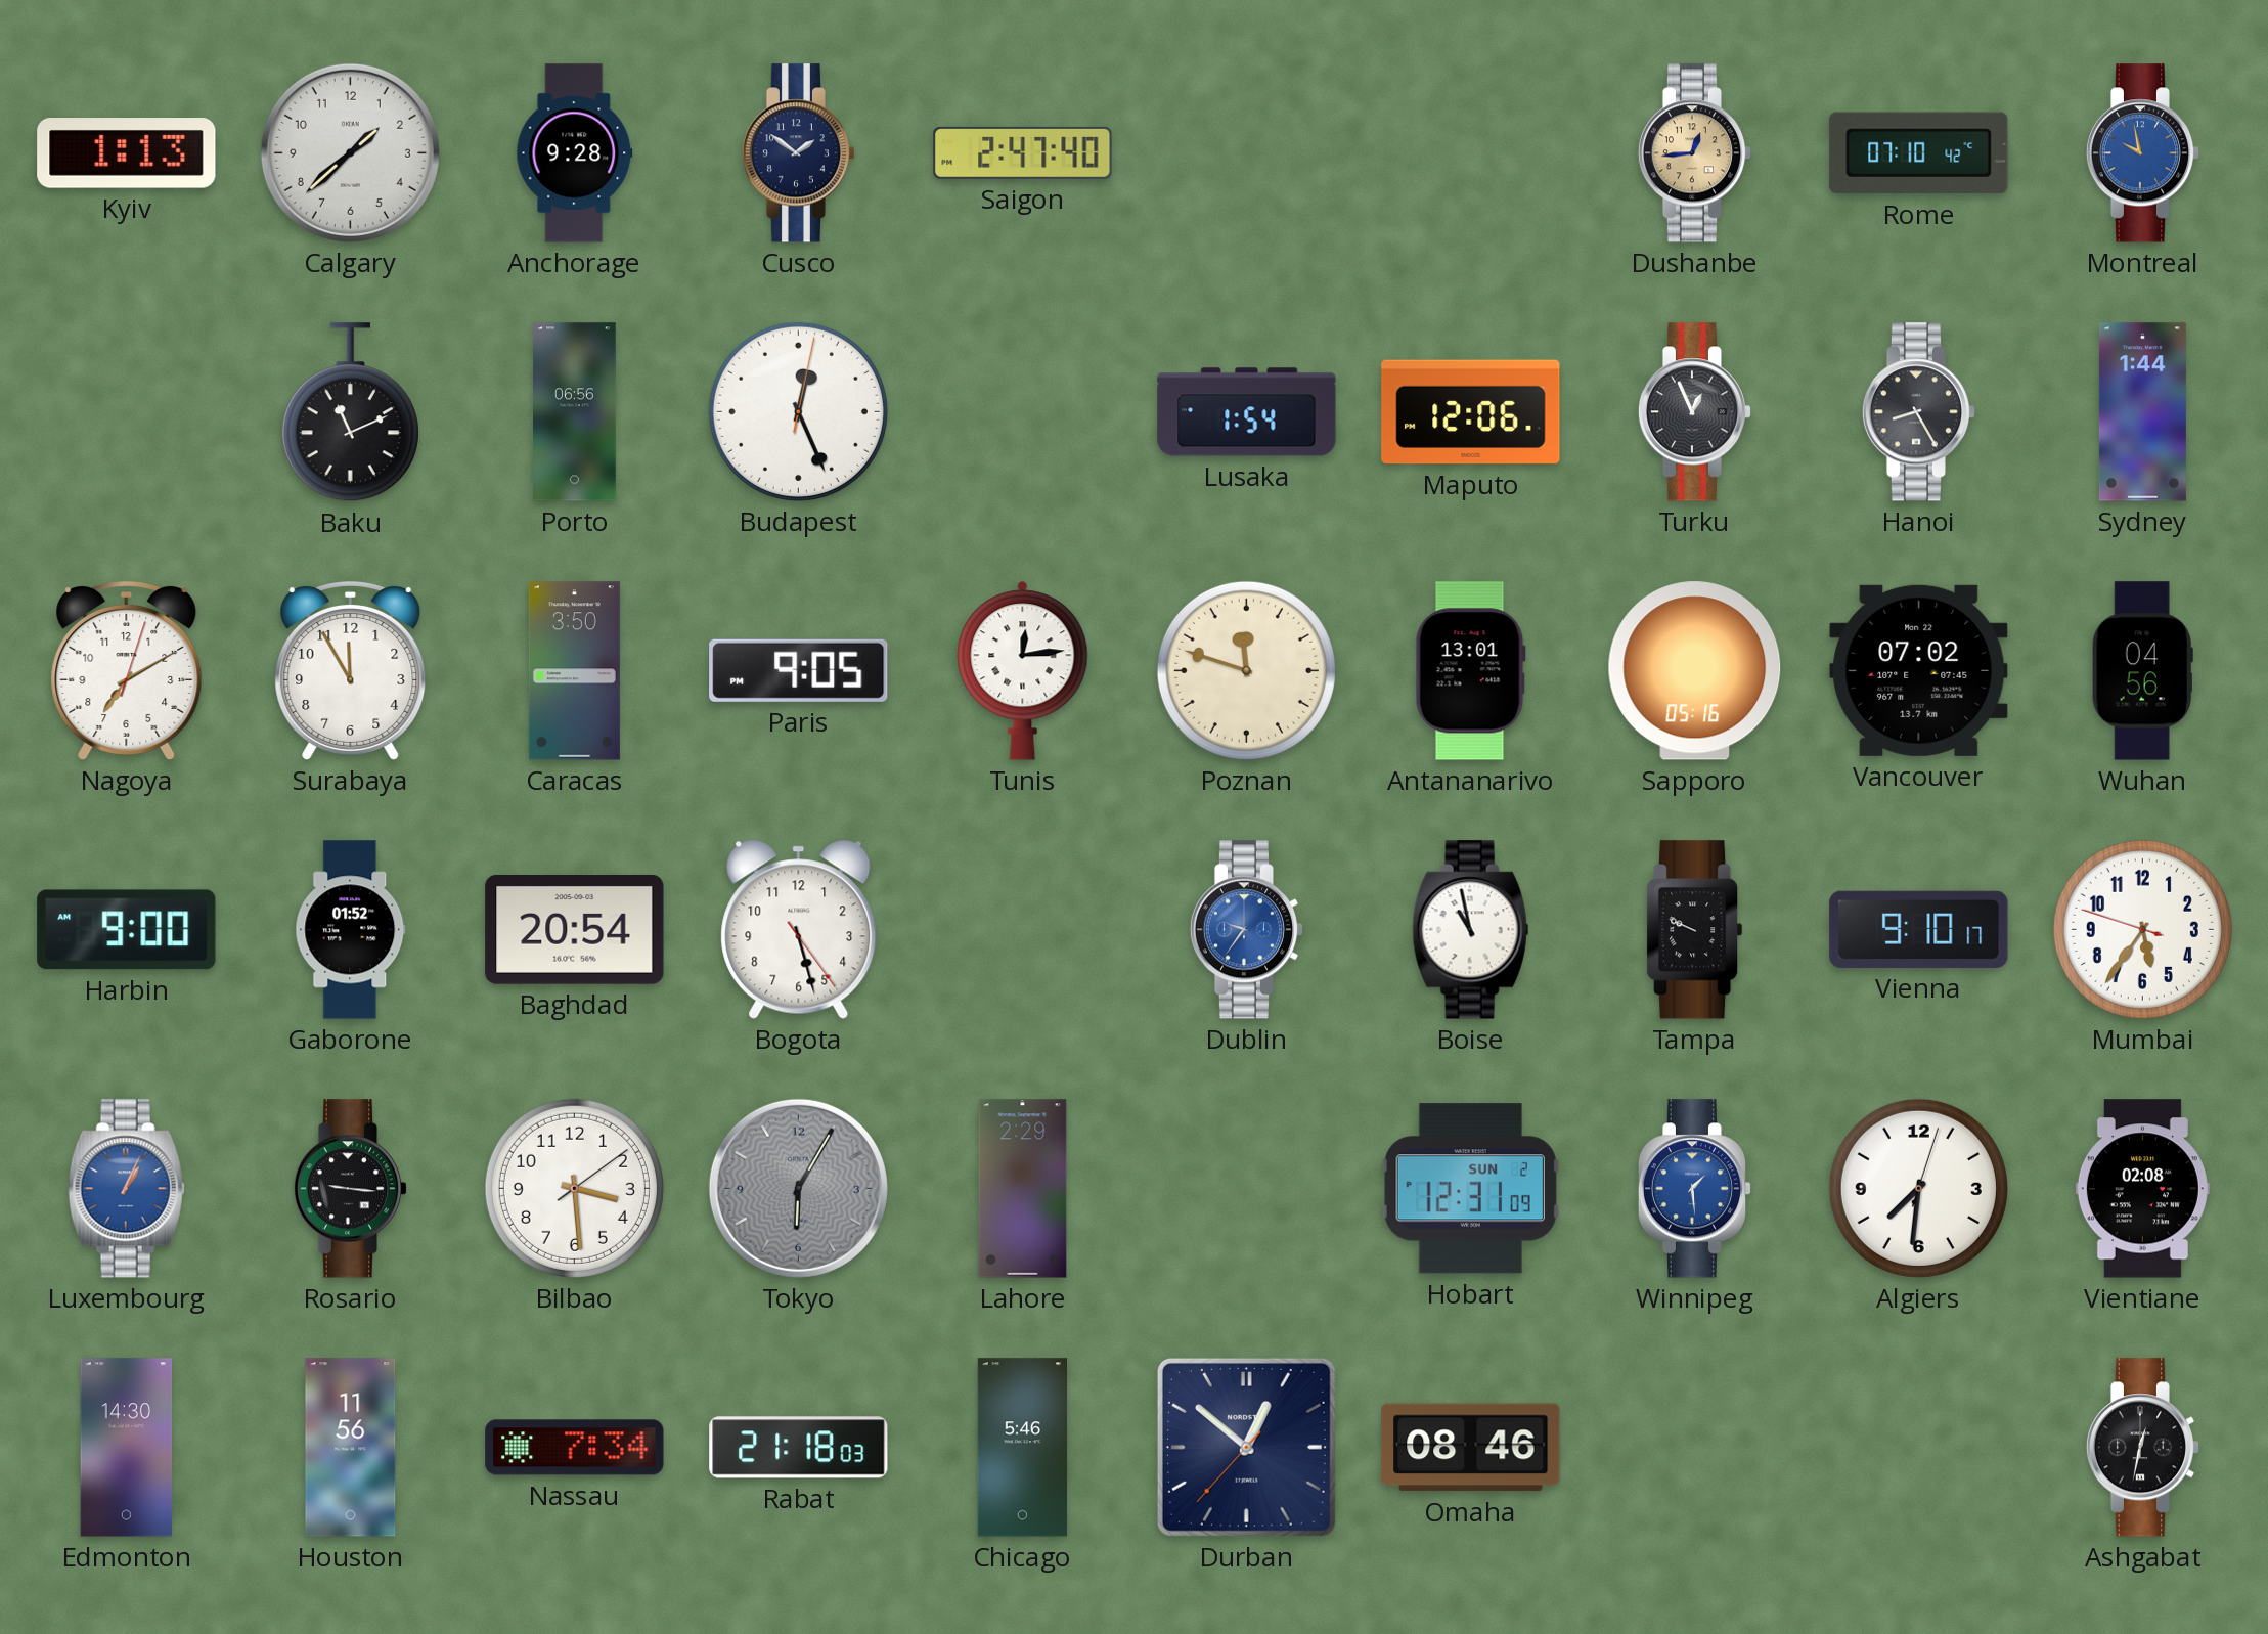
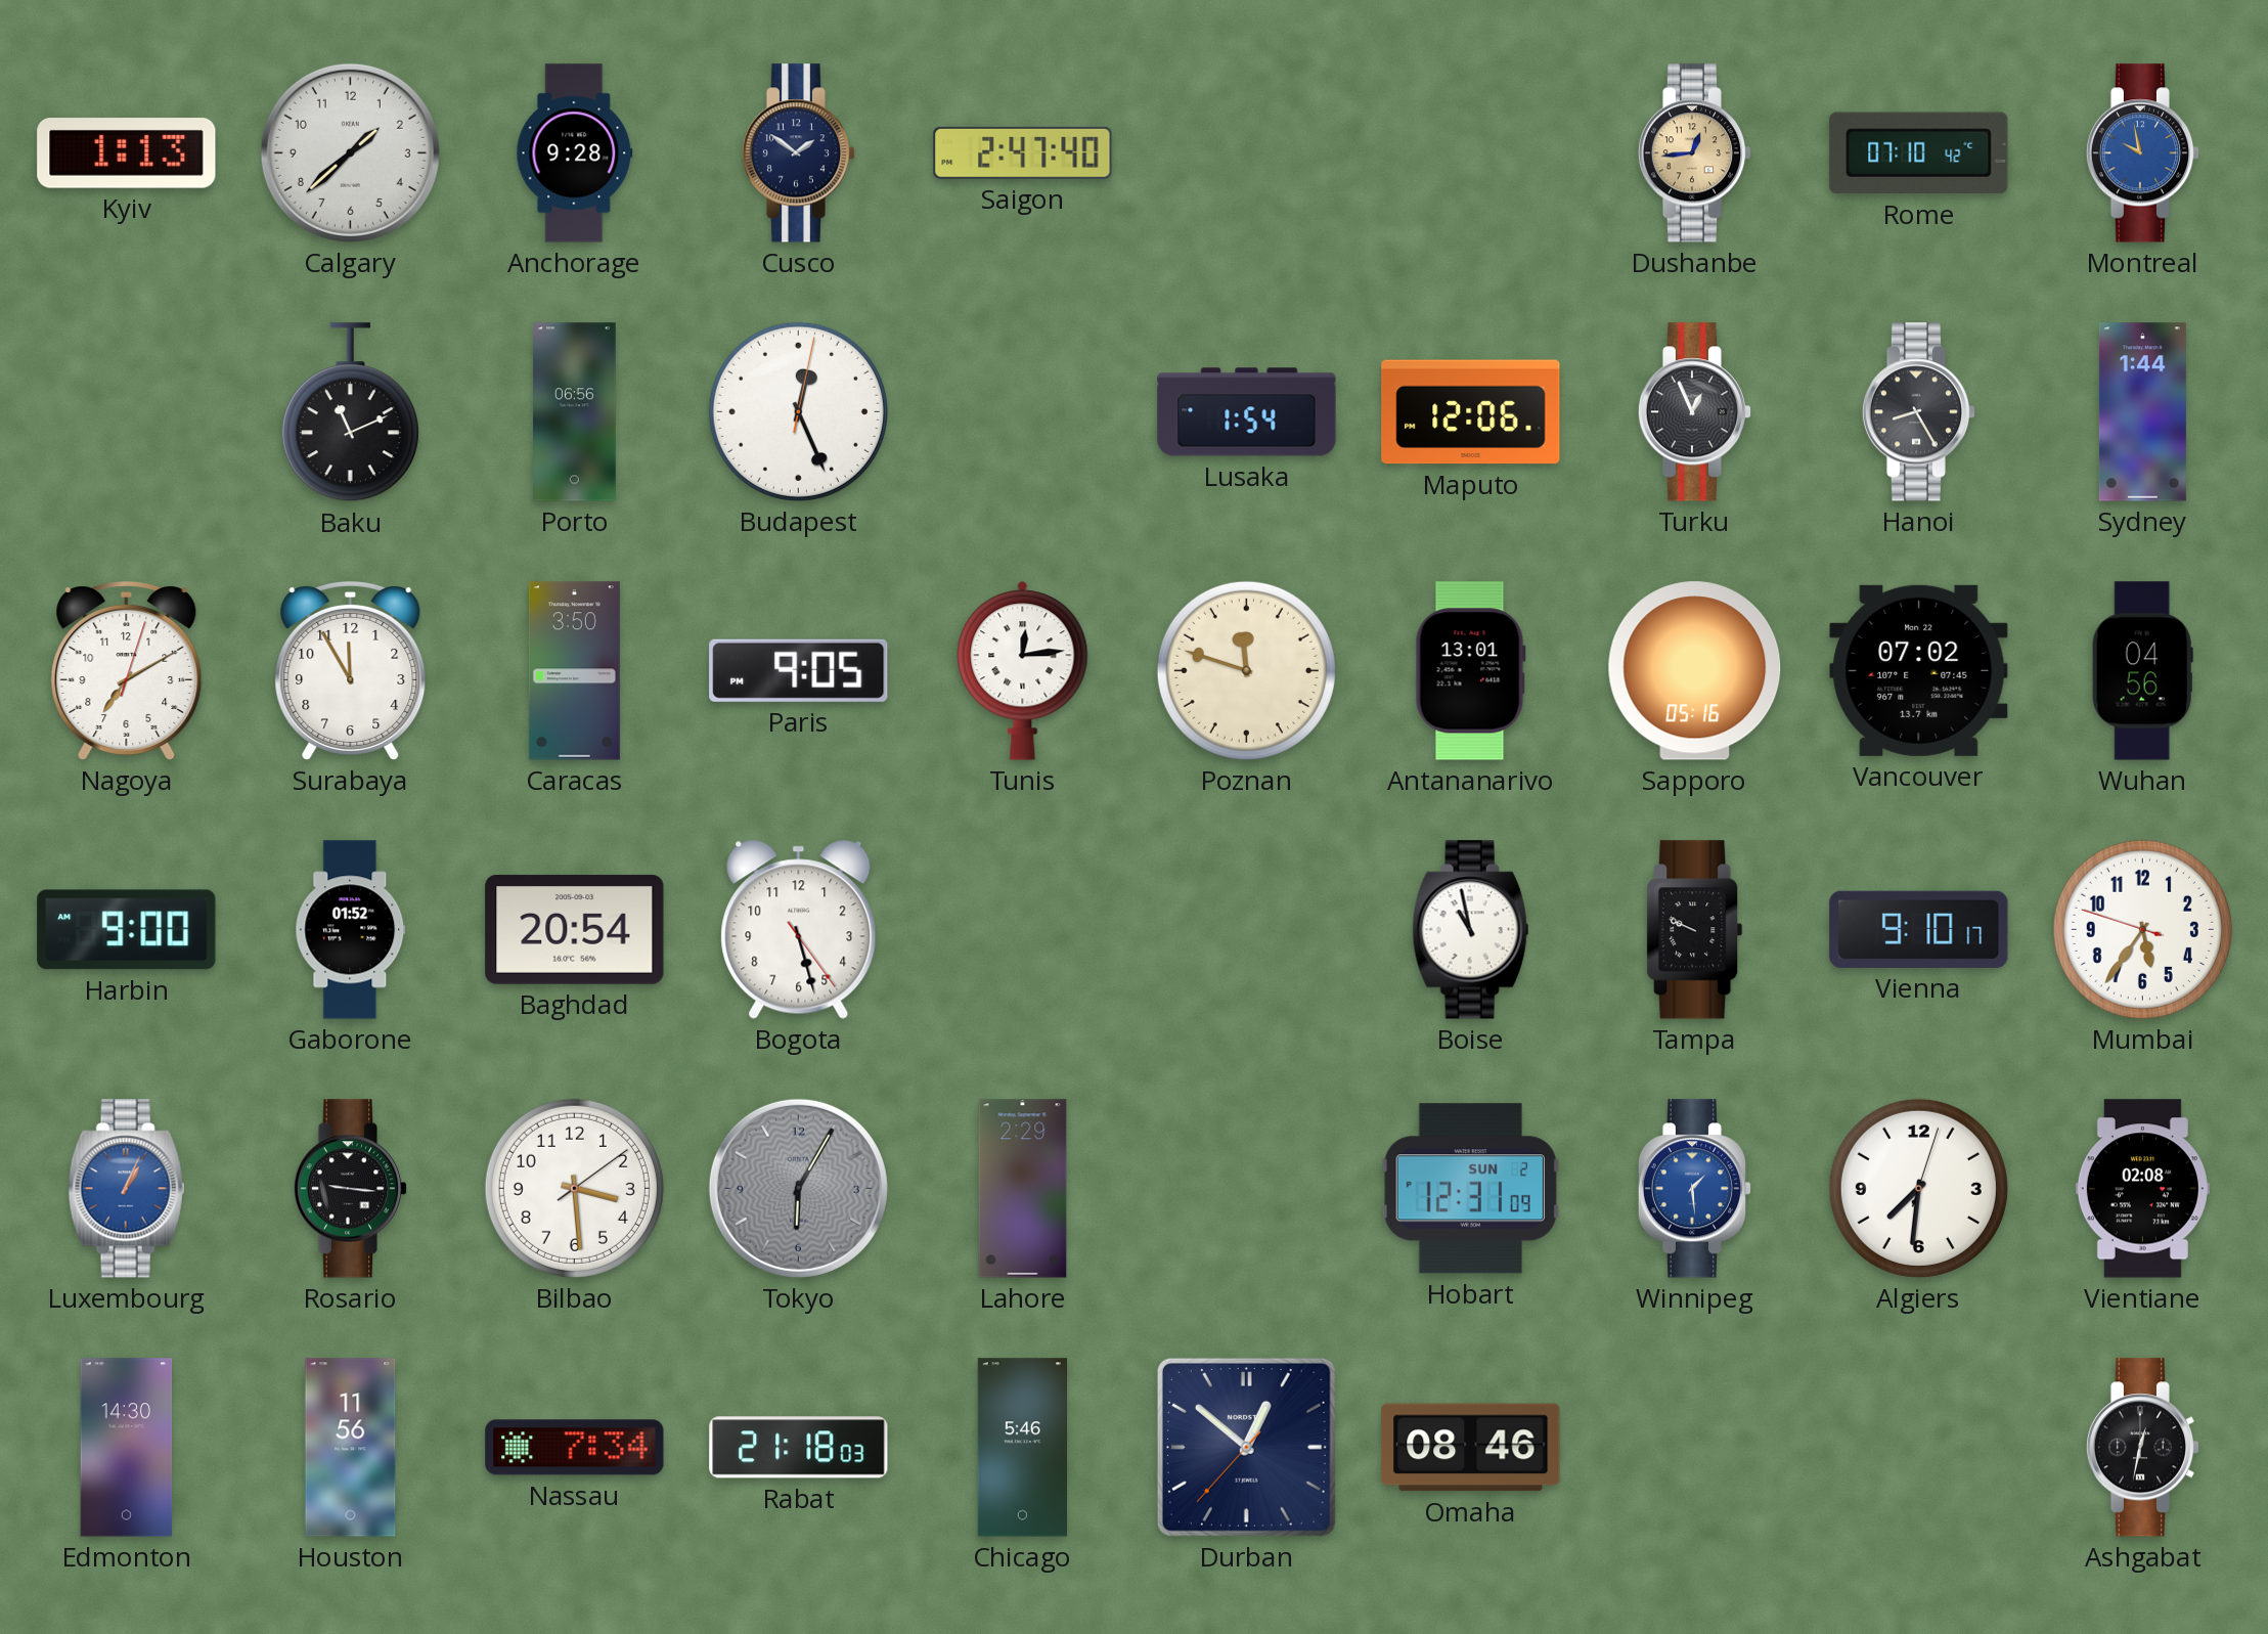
Dublin: 9:36 -> none (1247, 930)
